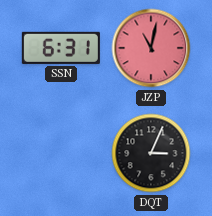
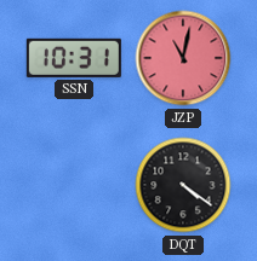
SSN: 6:31 -> 10:31 (74, 58)
DQT: 3:04 -> 4:21 (183, 185)
